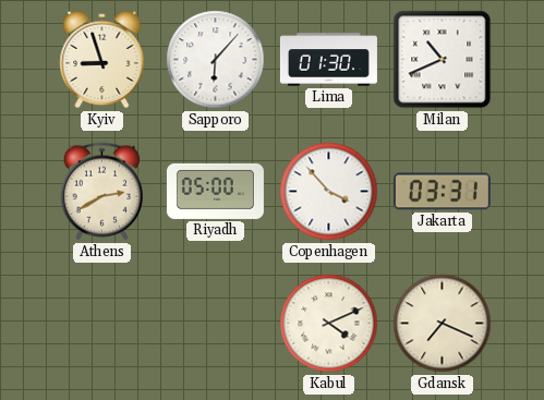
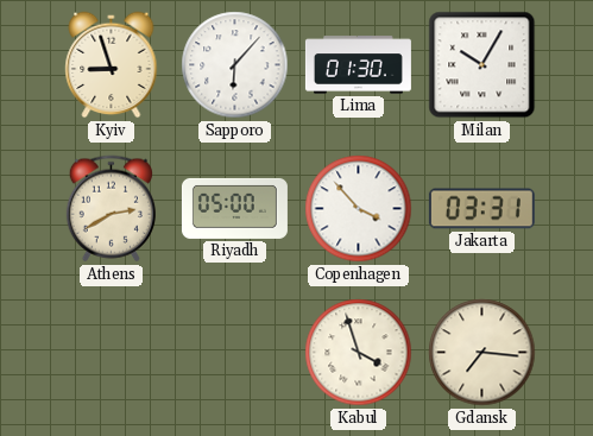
Milan: 10:41 -> 10:05 (482, 65)
Kabul: 4:11 -> 3:57 (359, 353)
Gdansk: 7:19 -> 7:16 (482, 353)
